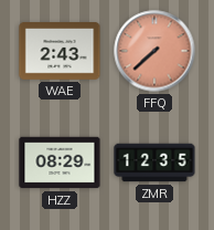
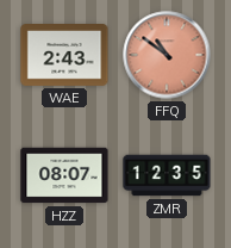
FFQ: 7:38 -> 10:51 (167, 55)
HZZ: 08:29 -> 08:07 (64, 175)
